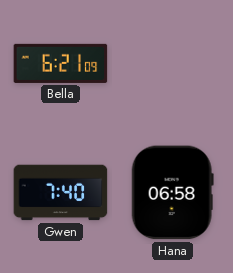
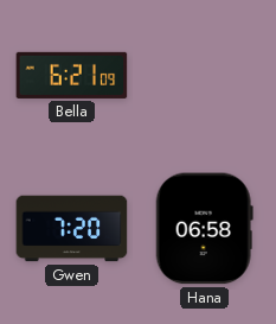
Gwen: 7:40 -> 7:20 (72, 229)
